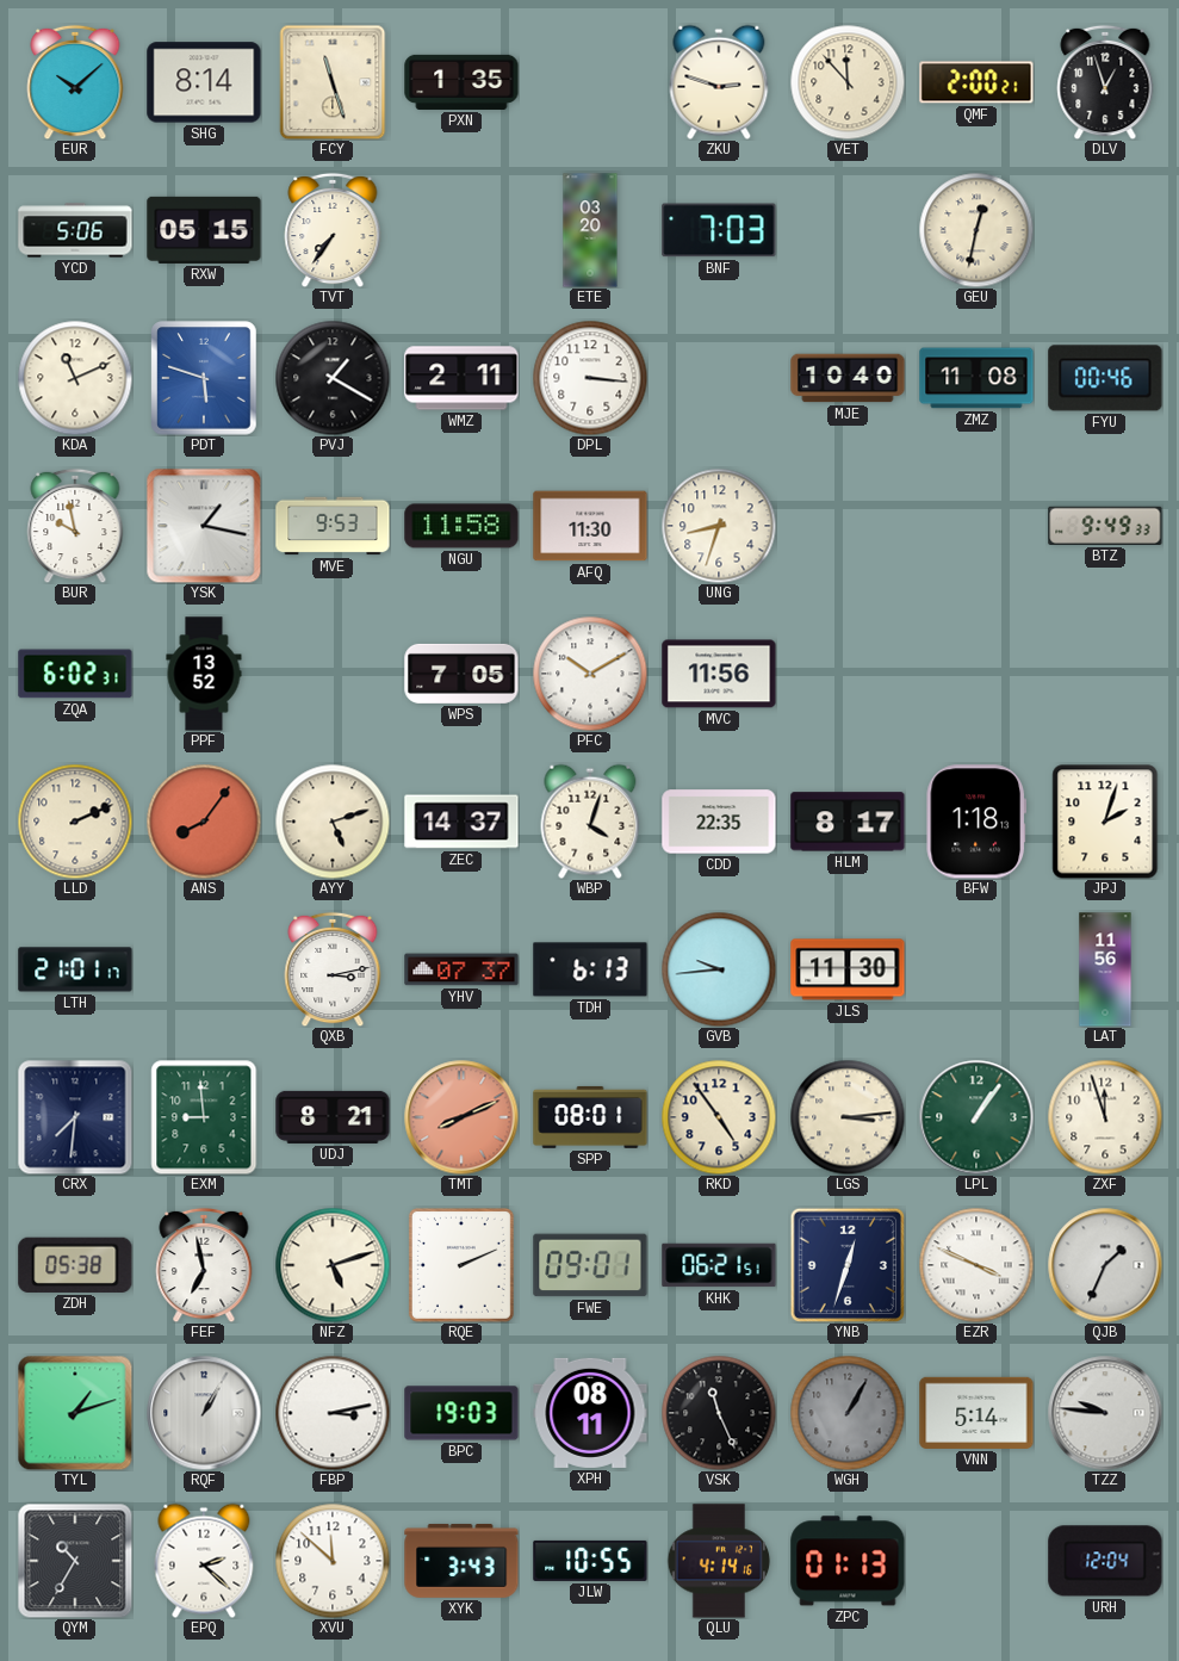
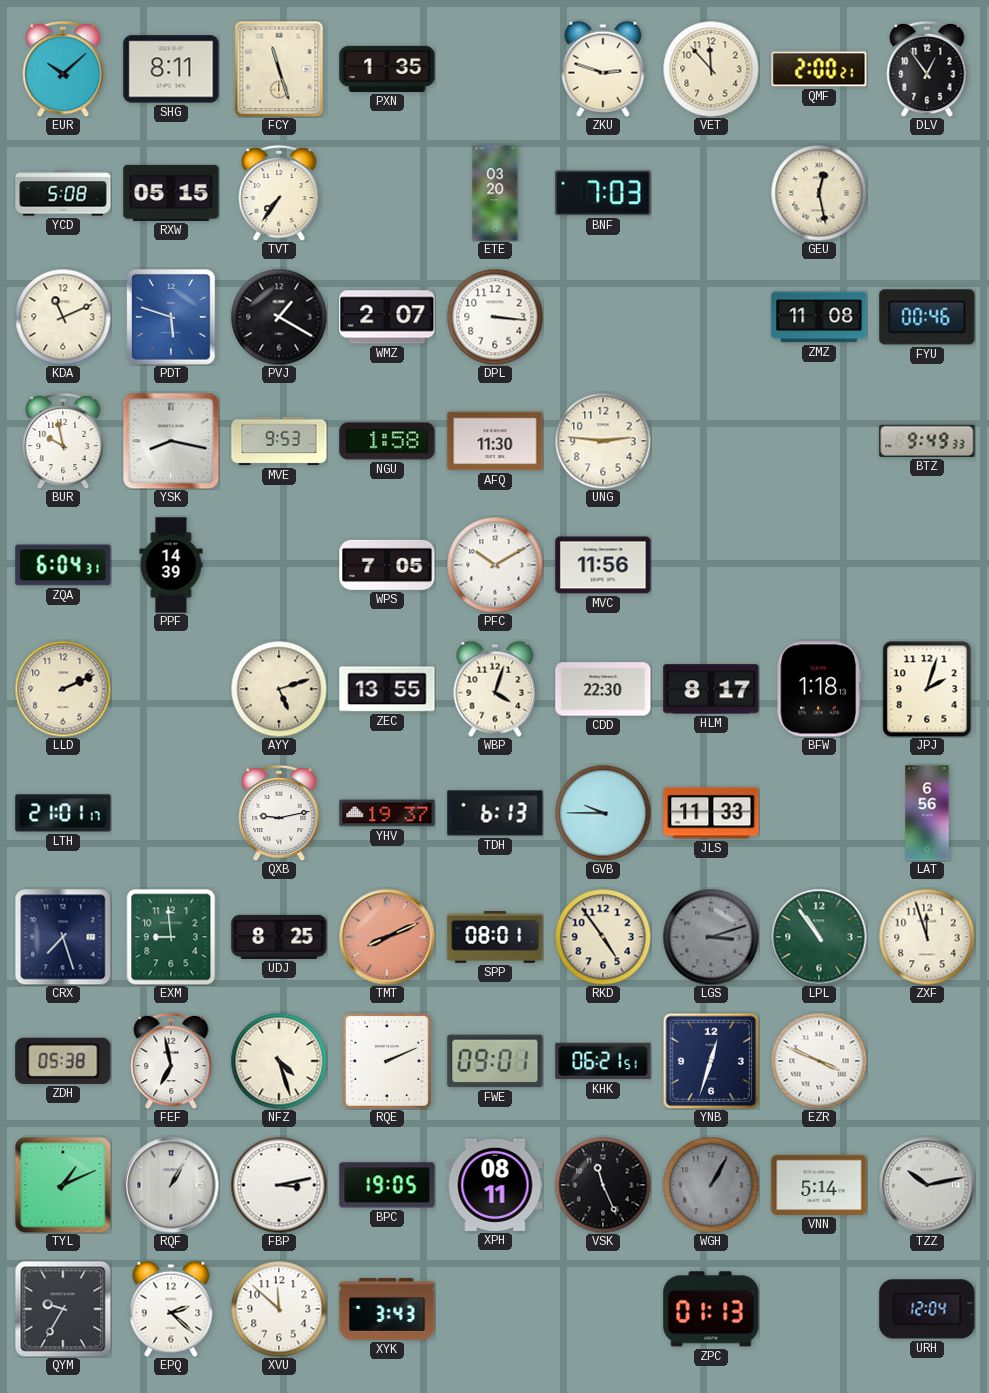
SHG: 8:14 -> 8:11 (171, 69)
DLV: 12:57 -> 12:54 (927, 69)
YCD: 5:06 -> 5:08 (63, 193)
GEU: 12:32 -> 12:28 (819, 193)
WMZ: 2:11 -> 2:07 (387, 317)
MJE: 10:40 -> none (848, 378)
YSK: 1:17 -> 8:17 (171, 441)
NGU: 11:58 -> 1:58 (387, 441)
UNG: 8:33 -> 2:46 (603, 441)
ZQA: 6:02 -> 6:04 (63, 565)
PPF: 13:52 -> 14:39 (171, 565)
ANS: 8:06 -> none (204, 822)
ZEC: 14:37 -> 13:55 (387, 689)
CDD: 22:35 -> 22:30 (603, 689)
QXB: 3:13 -> 9:13 (279, 813)
YHV: 07:37 -> 19:37 (387, 813)
GVB: 9:44 -> 9:45 (603, 813)
JLS: 11:30 -> 11:33 (711, 813)
LAT: 11:56 -> 6:56 (927, 813)
CRX: 7:31 -> 7:27 (63, 937)
UDJ: 8:21 -> 8:25 (279, 937)
LGS: 3:14 -> 3:12 (711, 937)
LGS dial: cream -> grey (711, 937)
LPL: 1:06 -> 10:54 (819, 937)
NFZ: 5:12 -> 4:27 (279, 1061)
QJB: 1:34 -> none (1105, 1265)
TYL: 1:12 -> 1:11 (63, 1185)
BPC: 19:03 -> 19:05 (387, 1185)
TZZ: 9:46 -> 10:13 (927, 1185)
QYM: 10:35 -> 9:35 (63, 1309)
JLW: 10:55 -> none (590, 1561)
QLU: 4:14 -> none (719, 1561)
